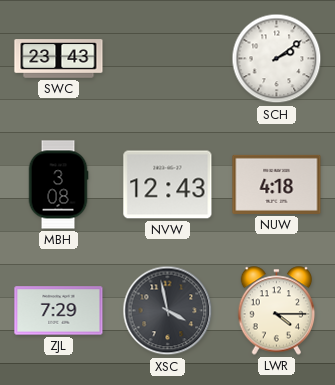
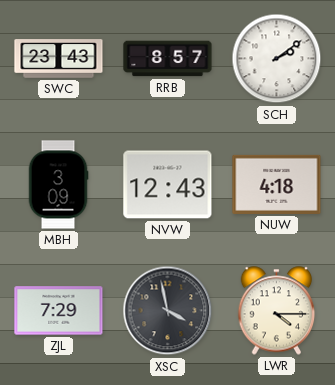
RRB: none -> 8:57 (168, 59)
MBH: 3:08 -> 3:09 (58, 185)
